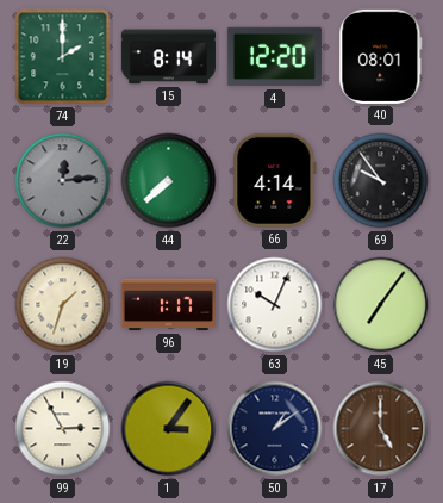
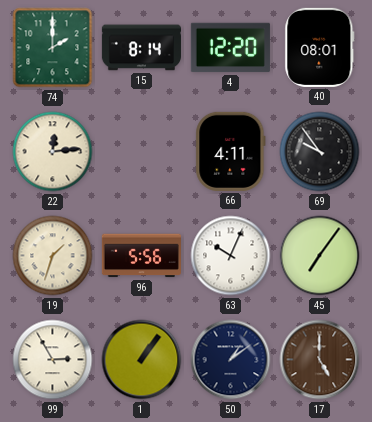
22 dial: grey -> cream (53, 152)
44: 7:38 -> none (169, 181)
66: 4:14 -> 4:11 (231, 151)
96: 1:17 -> 5:56 (141, 256)
1: 3:06 -> 1:06 (142, 360)
